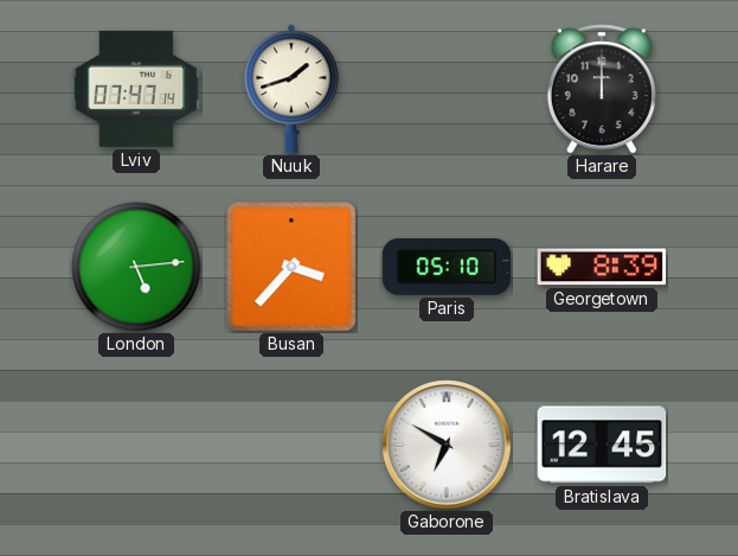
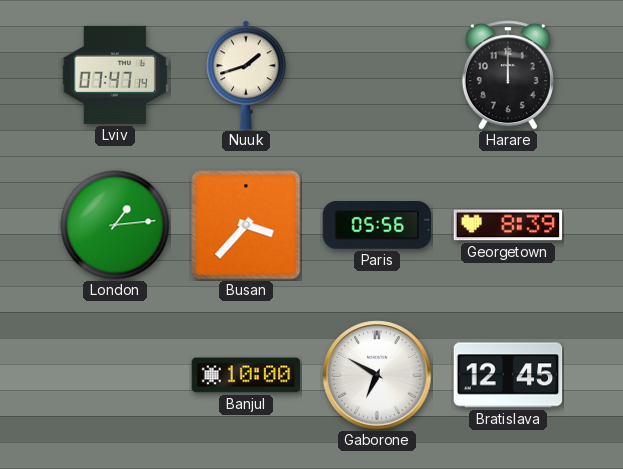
London: 5:14 -> 1:14 (115, 225)
Paris: 05:10 -> 05:56 (377, 225)
Banjul: none -> 10:00 (246, 375)
